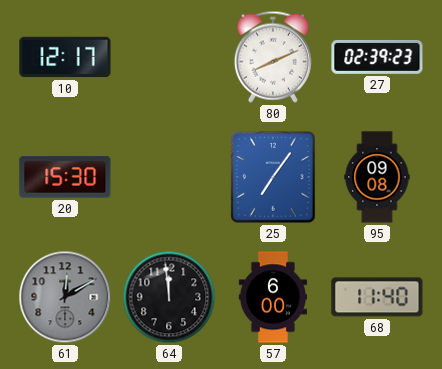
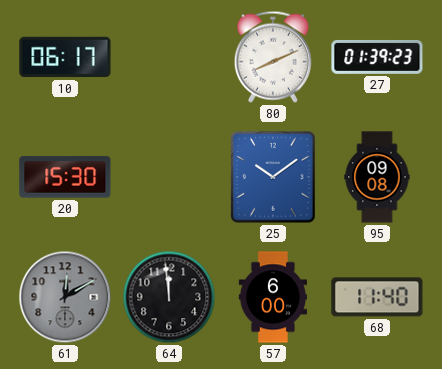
10: 12:17 -> 06:17 (65, 57)
27: 02:39 -> 01:39 (377, 57)
25: 7:06 -> 10:09 (273, 177)
